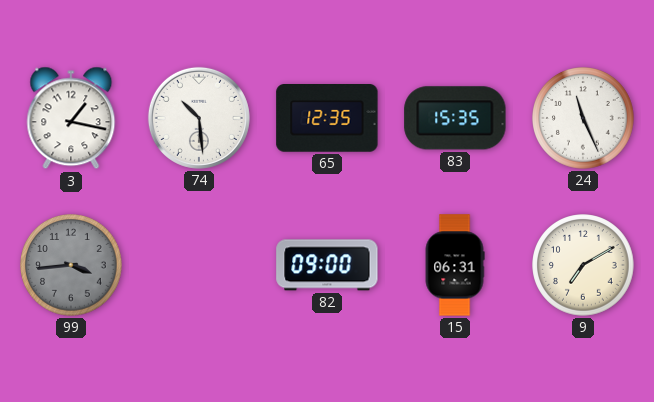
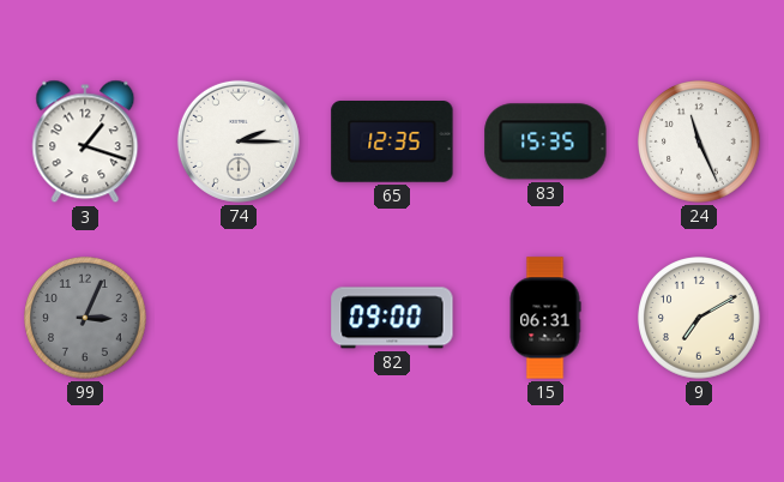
3: 1:17 -> 1:18 (85, 141)
74: 10:29 -> 2:15 (239, 141)
99: 3:44 -> 3:04 (85, 318)
